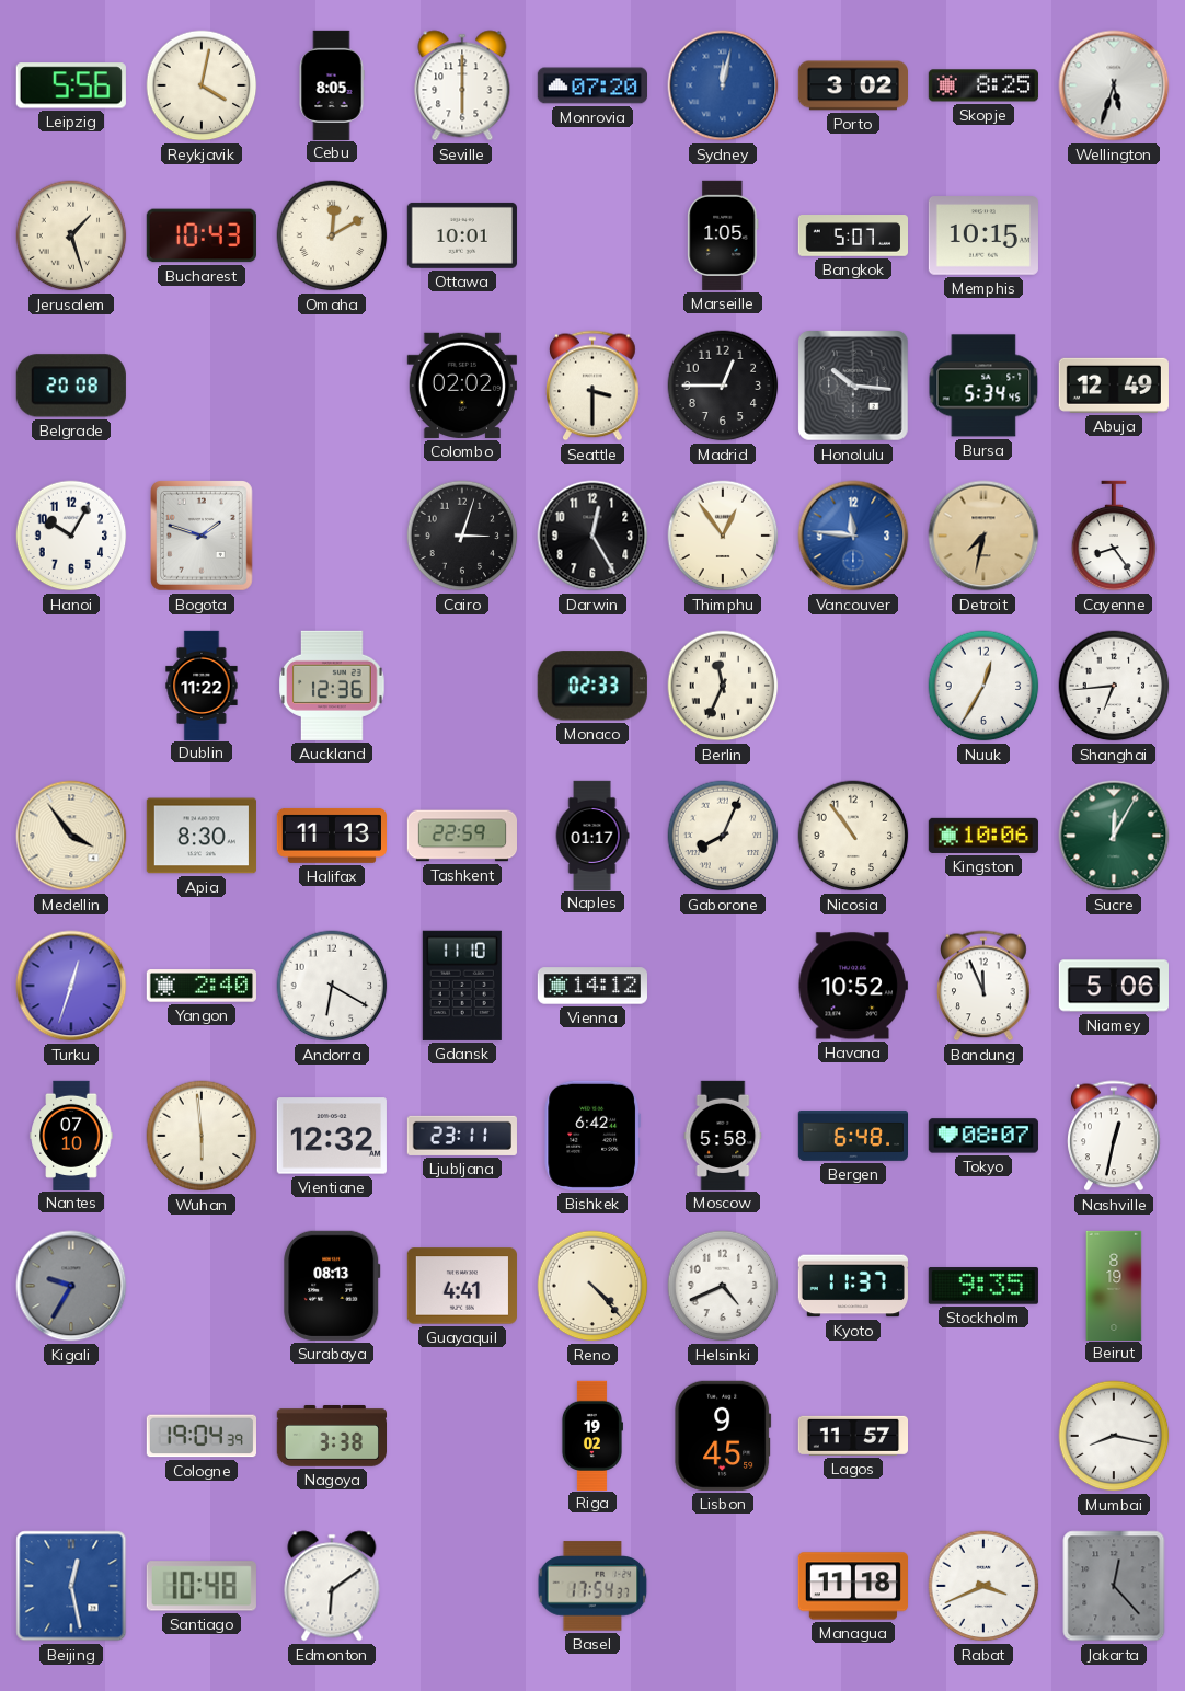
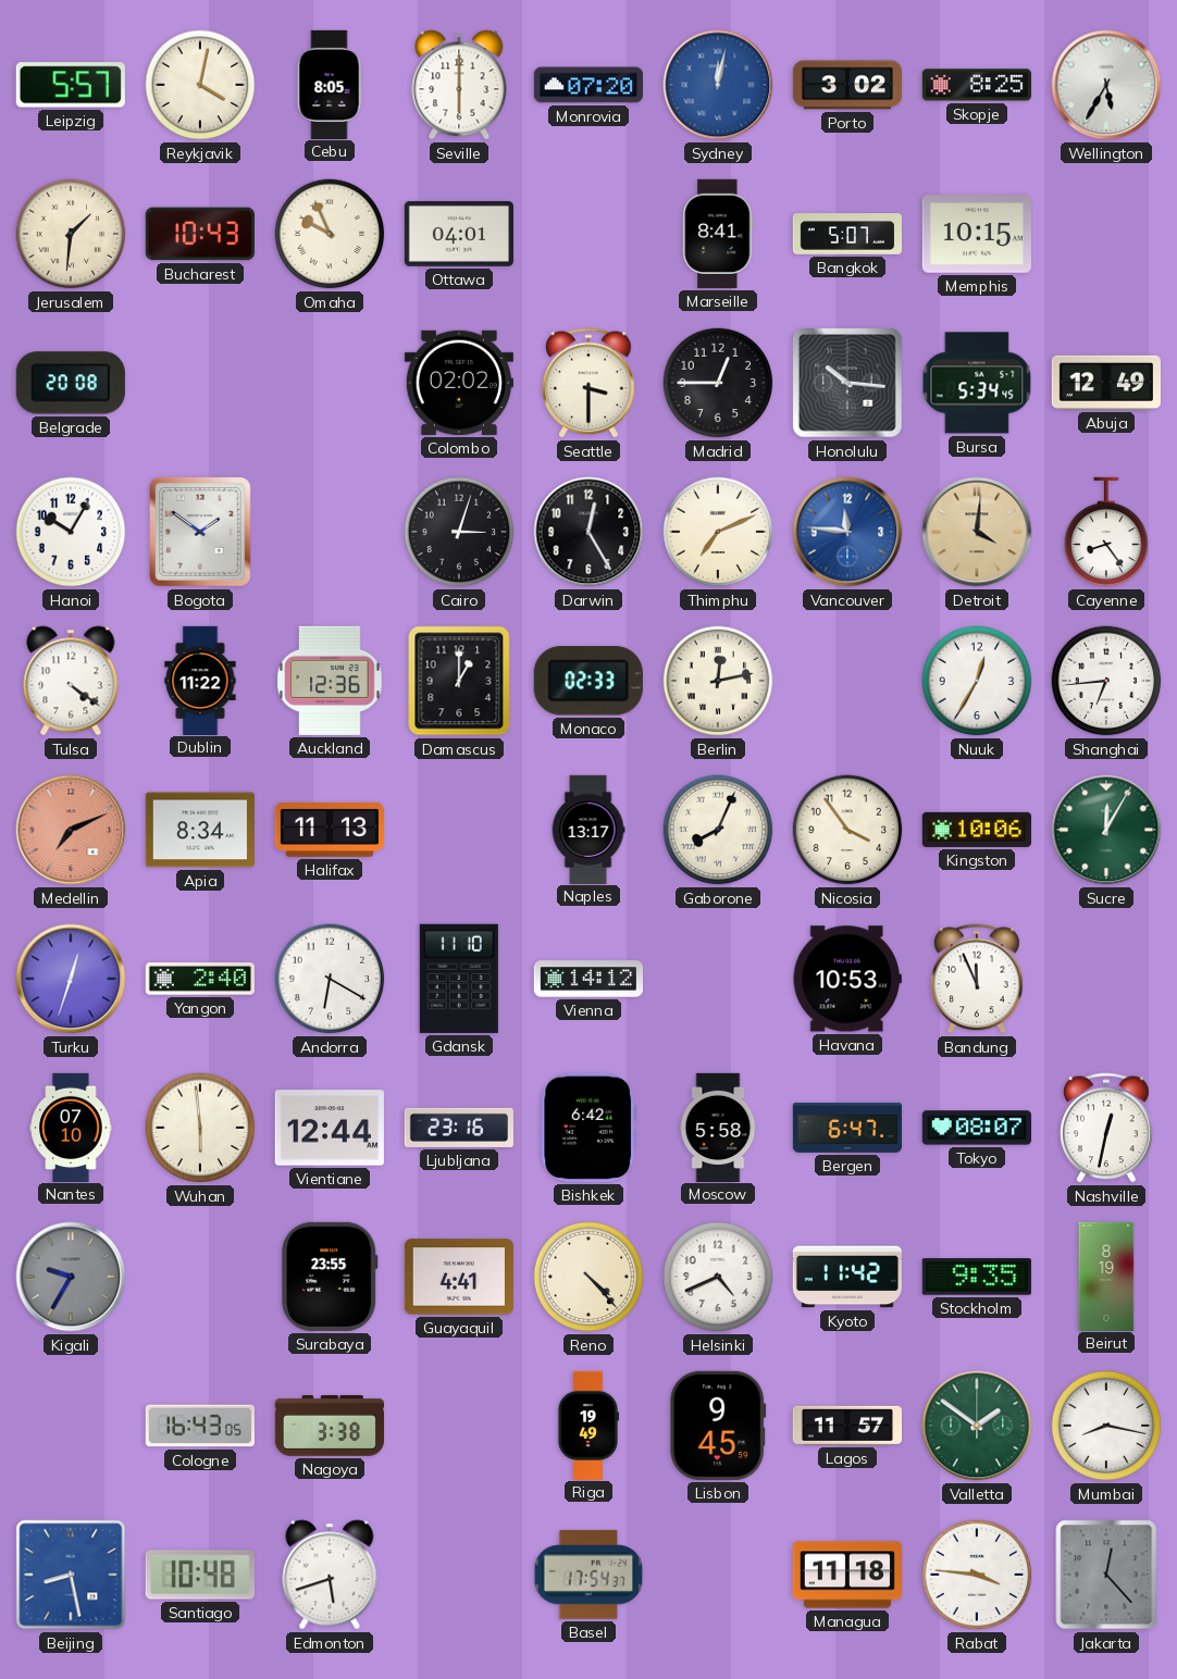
Leipzig: 5:56 -> 5:57 (71, 85)
Wellington: 5:33 -> 5:35 (1106, 85)
Jerusalem: 1:27 -> 1:31 (71, 234)
Omaha: 12:10 -> 9:56 (330, 234)
Ottawa: 10:01 -> 04:01 (459, 234)
Marseille: 1:05 -> 8:41 (718, 234)
Bogota: 1:48 -> 1:51 (201, 533)
Thimphu: 12:54 -> 7:11 (718, 532)
Detroit: 7:32 -> 4:01 (977, 532)
Tulsa: none -> 4:21 (71, 681)
Damascus: none -> 1:00 (459, 681)
Berlin: 11:34 -> 12:13 (718, 681)
Medellin: 3:54 -> 7:11 (71, 830)
Medellin dial: cream -> salmon (71, 830)
Apia: 8:30 -> 8:34 (200, 830)
Tashkent: 22:59 -> none (461, 836)
Naples: 01:17 -> 13:17 (588, 829)
Nicosia: 10:54 -> 3:54 (847, 830)
Havana: 10:52 -> 10:53 (847, 979)
Niamey: 5:06 -> none (1113, 986)
Vientiane: 12:32 -> 12:44 (330, 1128)
Ljubljana: 23:11 -> 23:16 (459, 1128)
Bergen: 6:48 -> 6:47 (846, 1128)
Surabaya: 08:13 -> 23:55 (330, 1277)
Kyoto: 11:37 -> 11:42 (847, 1277)
Cologne: 19:04 -> 16:43 (199, 1426)
Riga: 19:02 -> 19:49 (587, 1425)
Valletta: none -> 1:51 (977, 1426)
Beijing: 12:28 -> 8:28 (71, 1575)
Edmonton: 6:09 -> 5:42 (330, 1575)
Rabat: 3:41 -> 3:46 (977, 1575)
